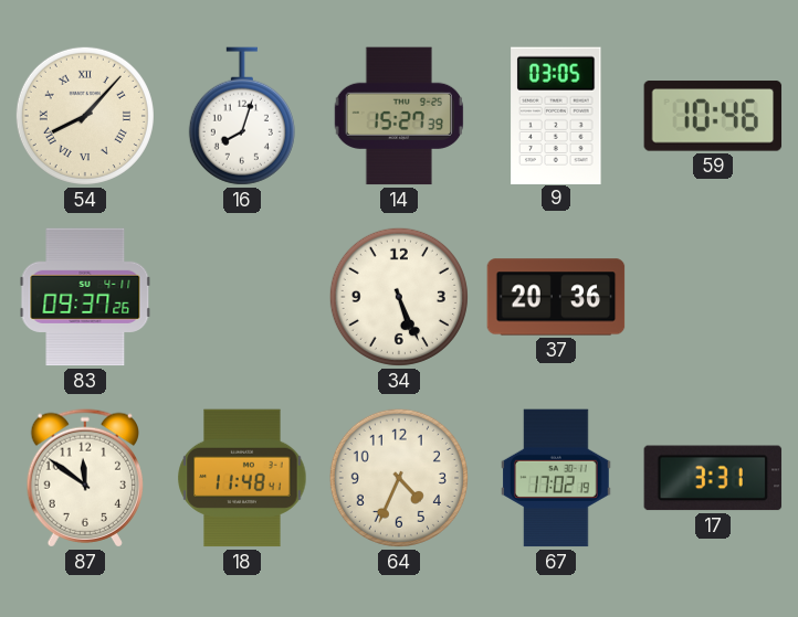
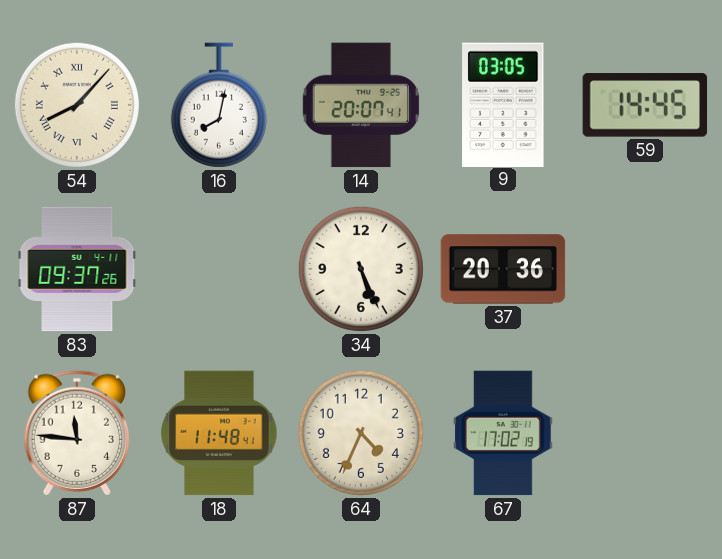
16: 8:03 -> 8:02 (219, 105)
14: 15:27 -> 20:07 (360, 105)
59: 10:46 -> 14:45 (645, 105)
87: 11:51 -> 11:46 (76, 433)
17: 3:31 -> none (713, 478)
